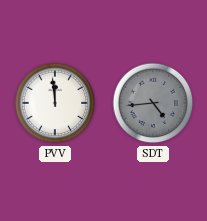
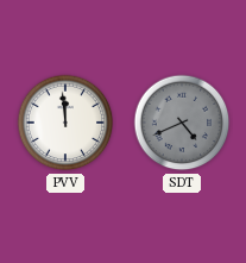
SDT: 4:44 -> 4:41 (182, 123)
